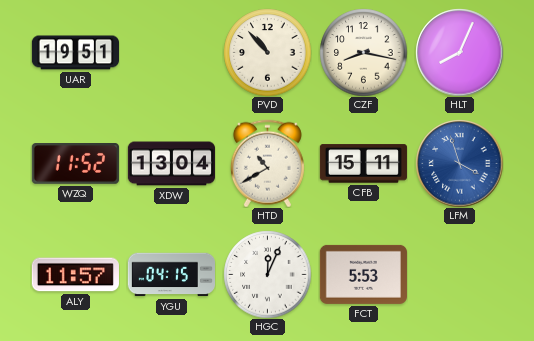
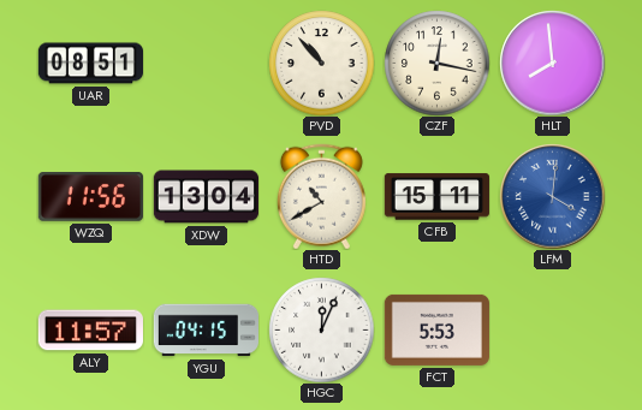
UAR: 19:51 -> 08:51 (90, 64)
CZF: 8:17 -> 12:17 (436, 63)
HLT: 8:04 -> 7:59 (552, 63)
WZQ: 11:52 -> 11:56 (90, 197)
LFM: 3:57 -> 4:01 (552, 196)
